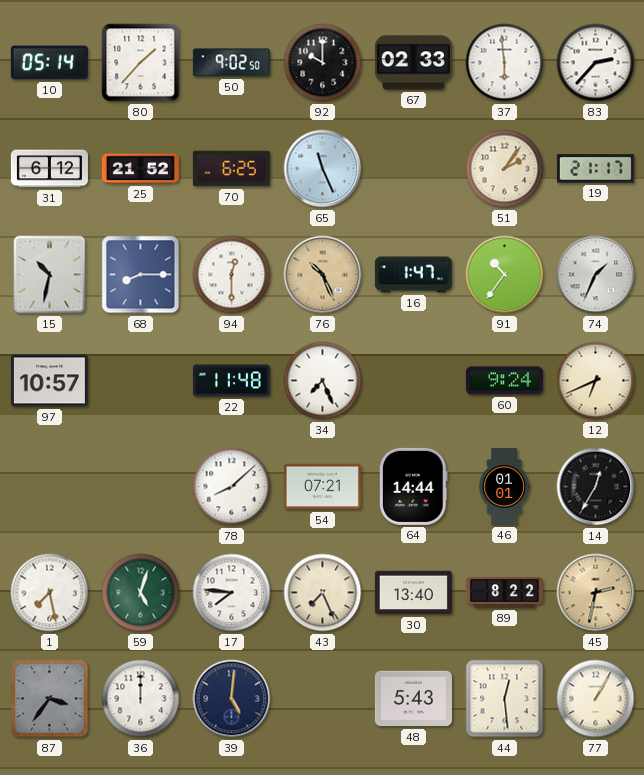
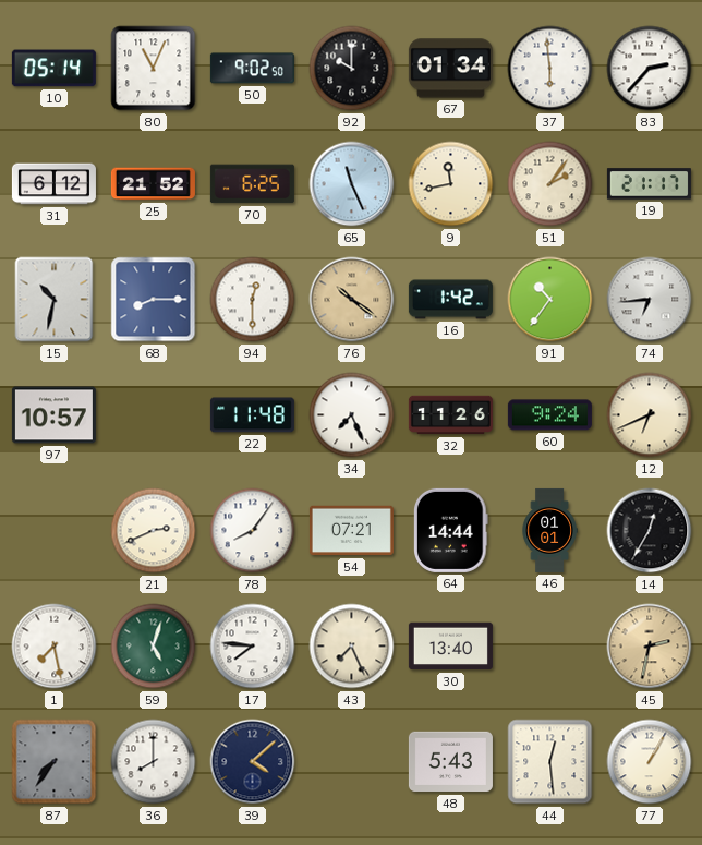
80: 1:37 -> 11:04 (154, 69)
67: 02:33 -> 01:34 (450, 69)
9: none -> 11:43 (451, 184)
76: 10:26 -> 10:21 (352, 300)
16: 1:47 -> 1:42 (450, 300)
74: 1:34 -> 6:44 (650, 300)
32: none -> 11:26 (450, 415)
21: none -> 2:41 (154, 531)
78: 8:08 -> 8:06 (253, 531)
89: 8:22 -> none (504, 593)
87: 3:36 -> 7:36 (55, 762)
36: 12:00 -> 8:00 (154, 762)
39: 5:01 -> 4:08 (253, 762)
